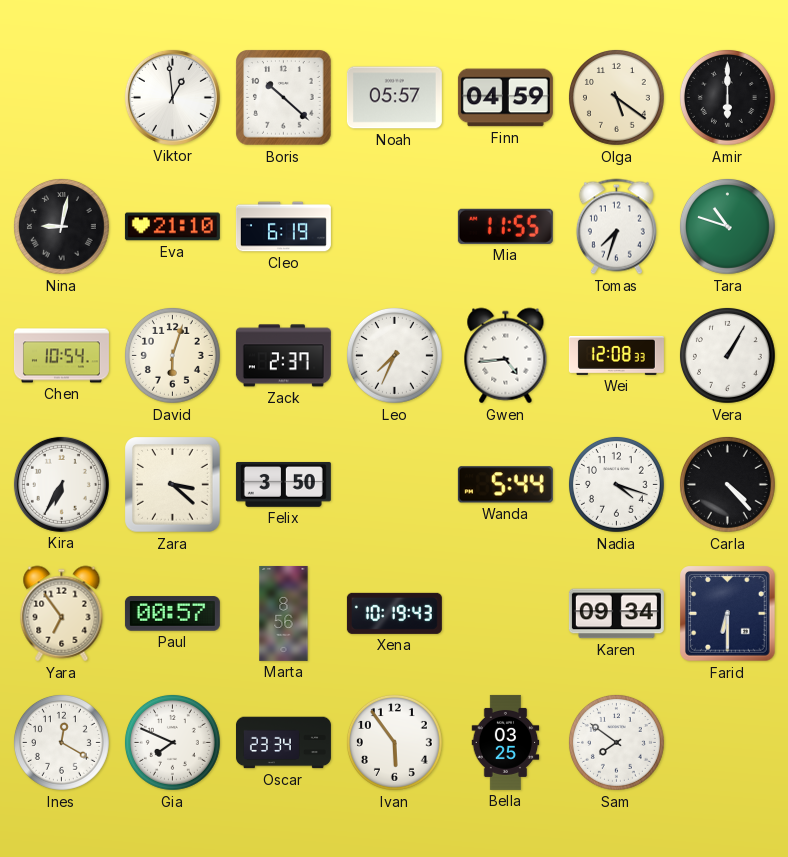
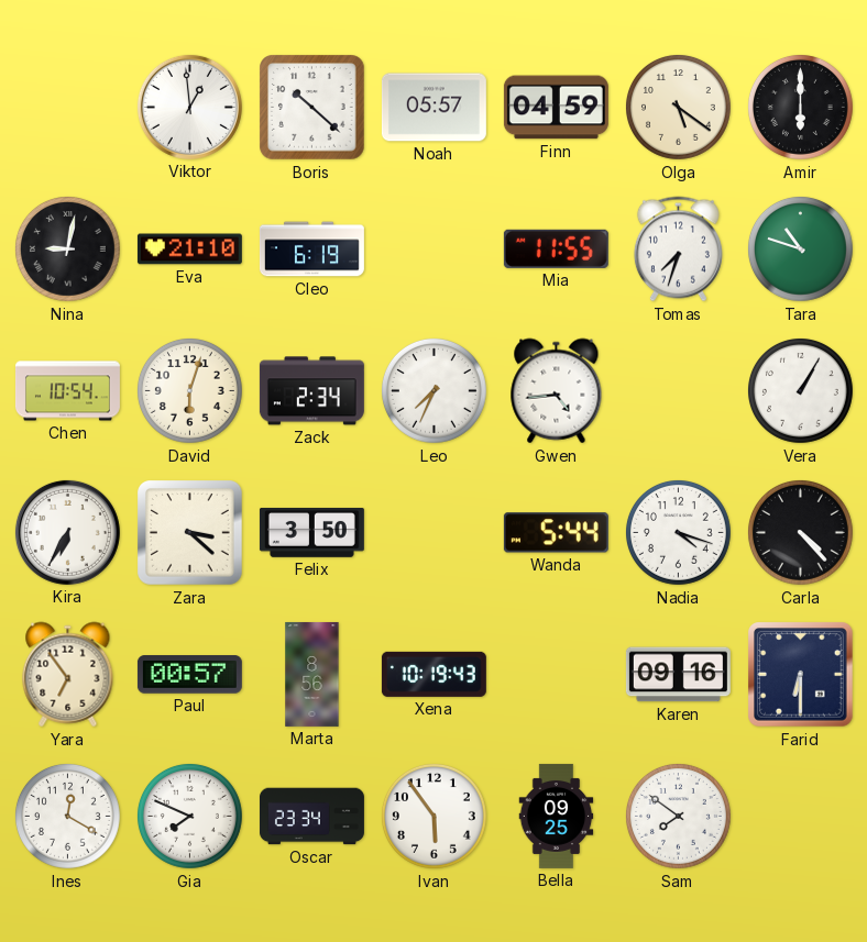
Zack: 2:37 -> 2:34 (311, 391)
Wei: 12:08 -> none (616, 355)
Karen: 09:34 -> 09:16 (678, 675)
Bella: 03:25 -> 09:25 (557, 816)
